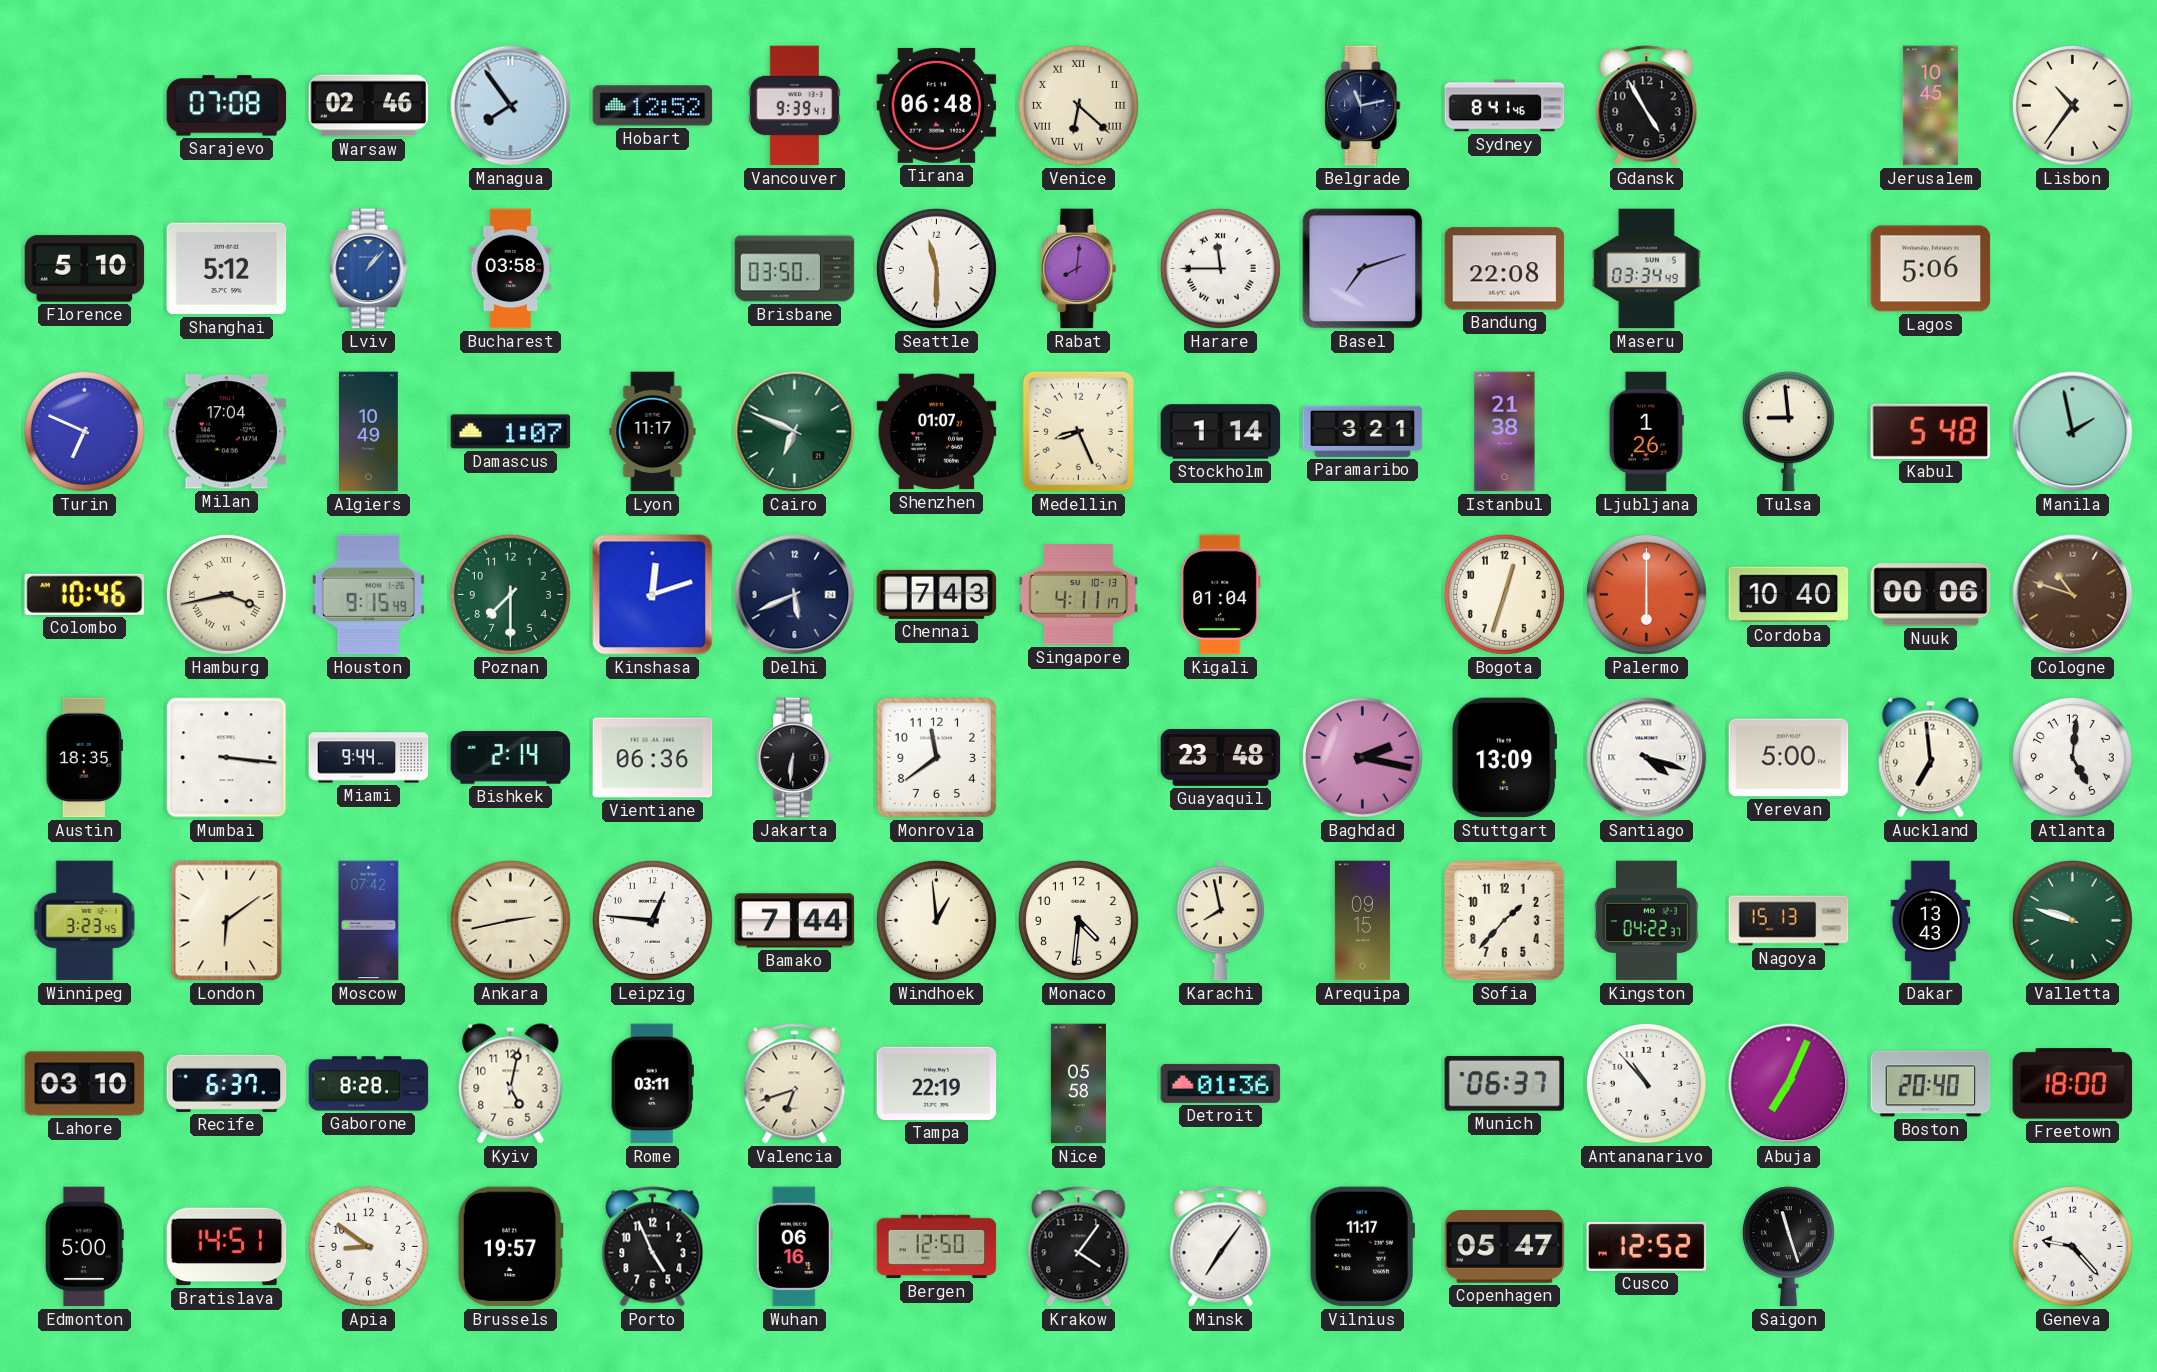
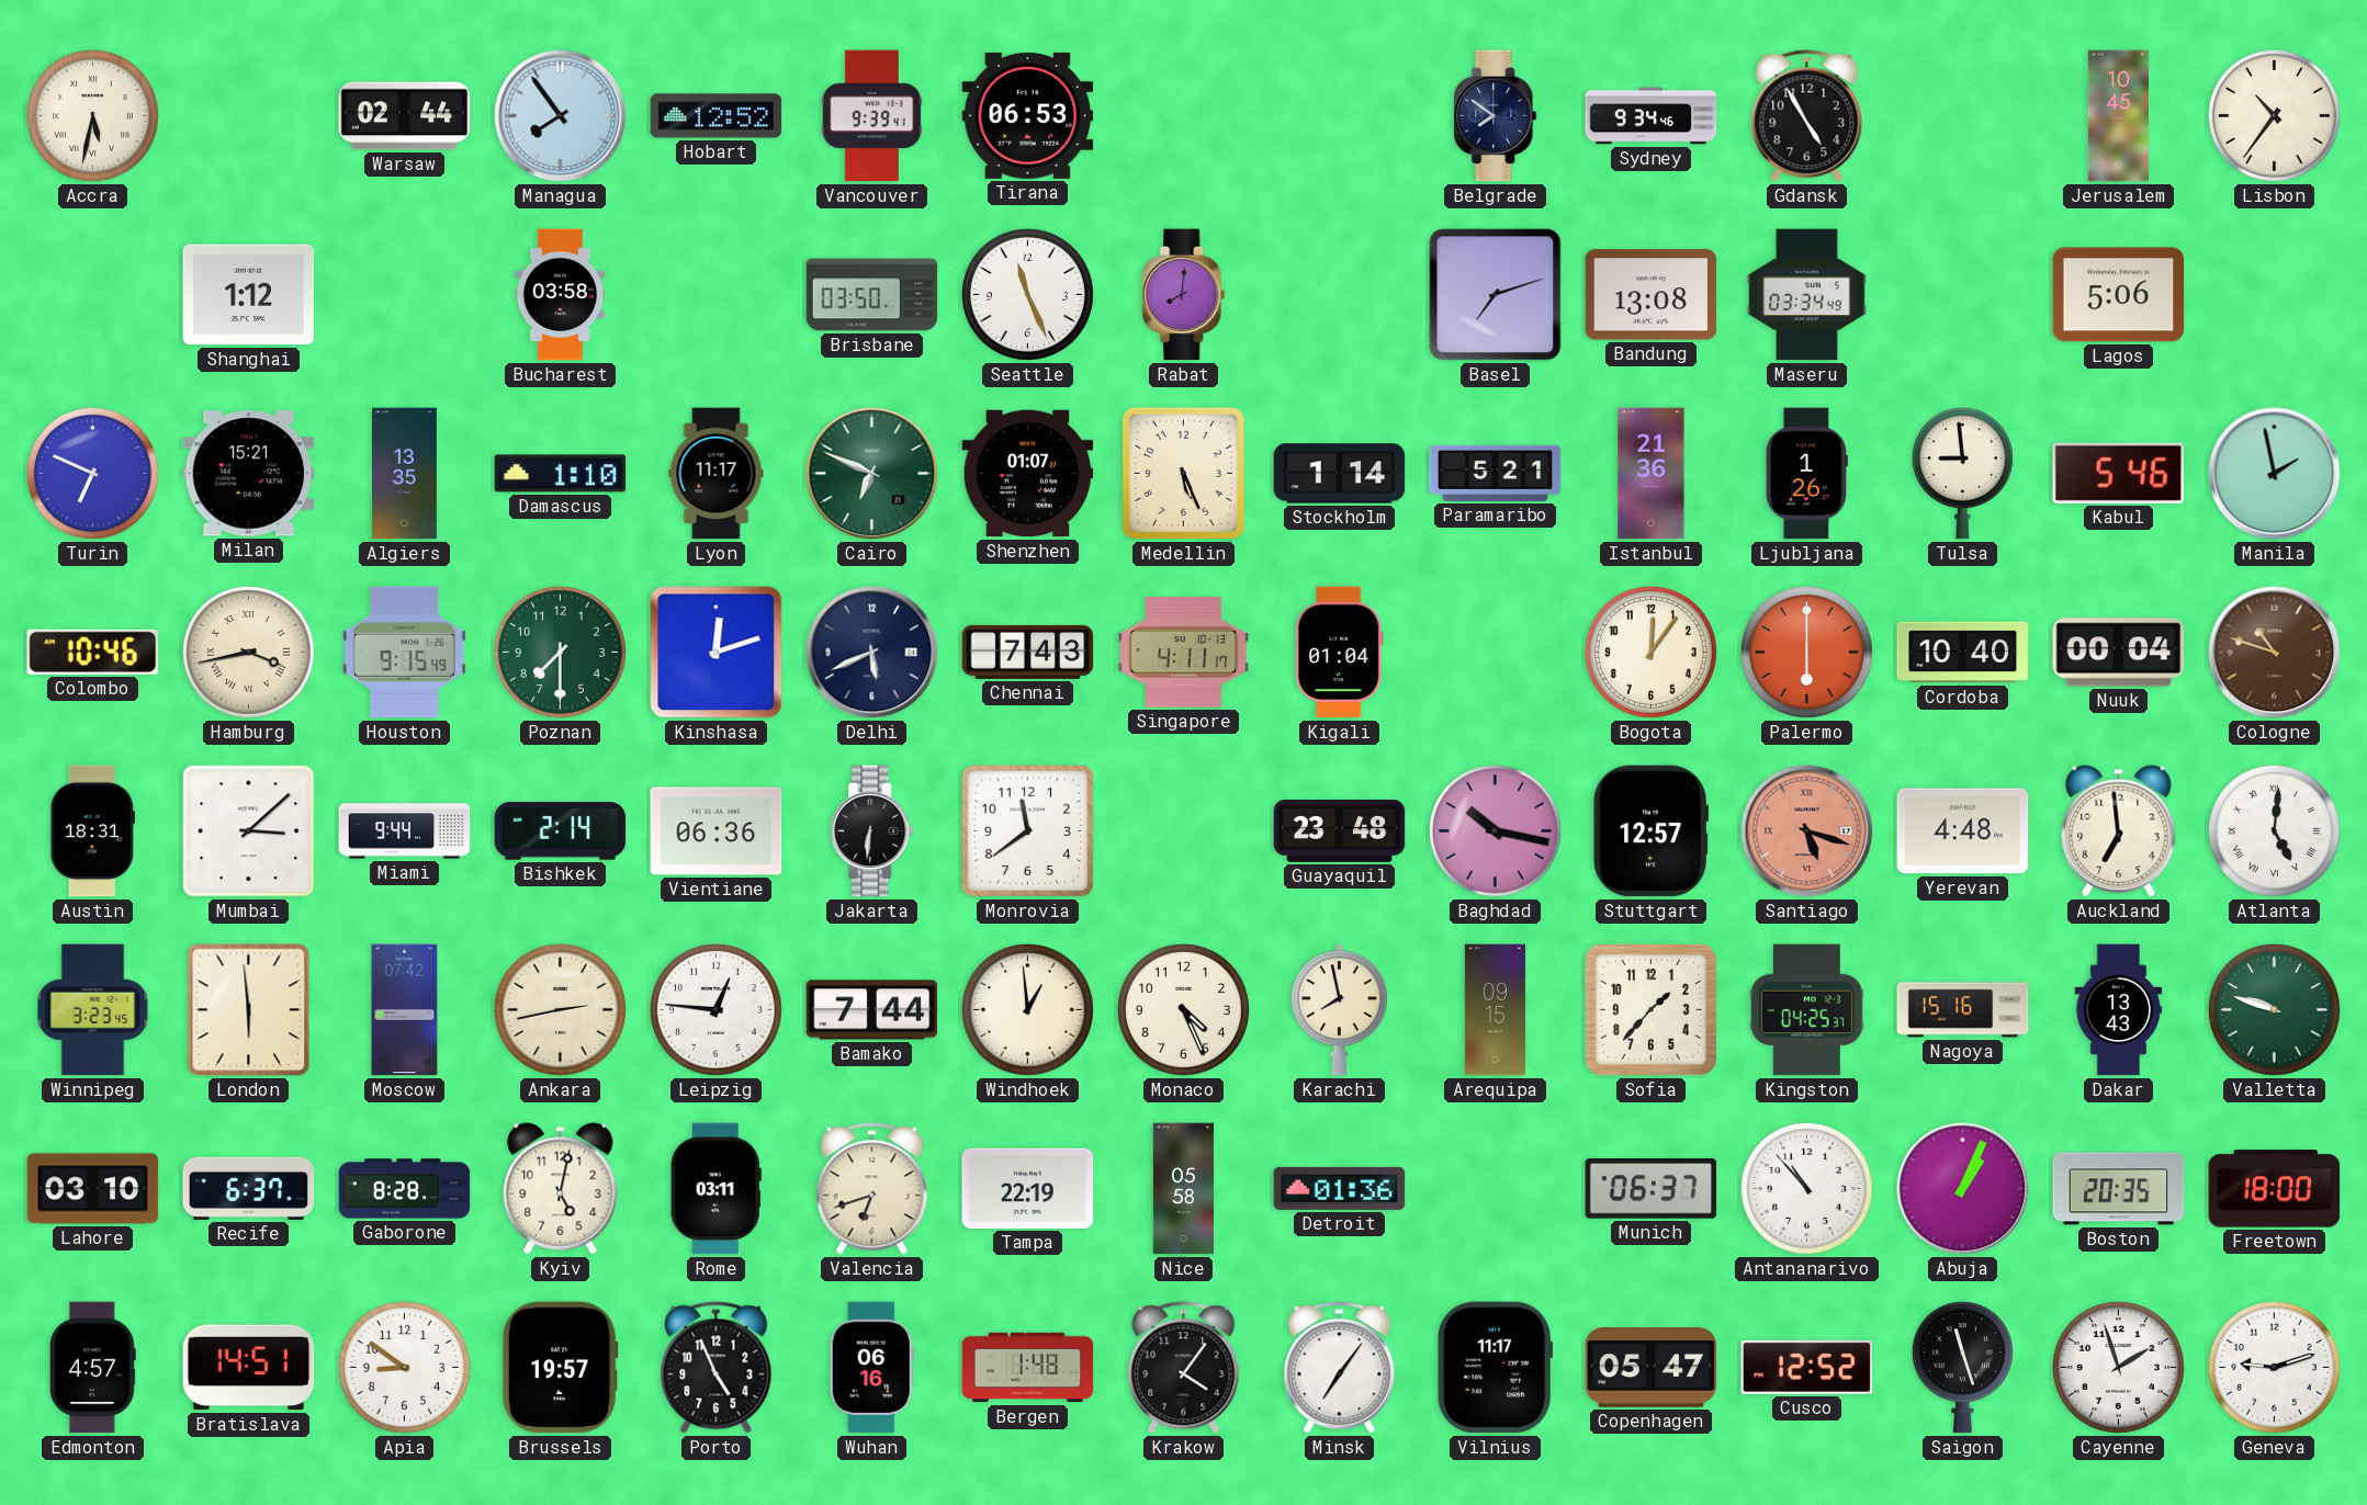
Accra: none -> 5:32 (92, 115)
Sarajevo: 07:08 -> none (227, 106)
Warsaw: 02:46 -> 02:44 (405, 116)
Tirana: 06:48 -> 06:53 (1028, 115)
Venice: 6:22 -> none (1078, 105)
Belgrade: 11:13 -> 7:51 (1496, 116)
Sydney: 8:41 -> 9:34 (1652, 116)
Florence: 5:10 -> none (85, 269)
Shanghai: 5:12 -> 1:12 (249, 295)
Lviv: 1:07 -> none (369, 269)
Seattle: 11:30 -> 11:26 (1027, 294)
Harare: 11:45 -> none (1220, 268)
Bandung: 22:08 -> 13:08 (1652, 295)
Milan: 17:04 -> 15:21 (249, 474)
Algiers: 10:49 -> 13:35 (405, 474)
Damascus: 1:07 -> 1:10 (561, 474)
Medellin: 8:26 -> 5:26 (1183, 473)
Paramaribo: 3:21 -> 5:21 (1496, 473)
Istanbul: 21:38 -> 21:36 (1652, 474)
Kabul: 5:48 -> 5:46 (2118, 473)
Bogota: 12:33 -> 12:06 (1650, 652)
Nuuk: 00:06 -> 00:04 (2119, 653)
Austin: 18:35 -> 18:31 (92, 831)
Mumbai: 3:16 -> 3:08 (249, 831)
Baghdad: 2:17 -> 10:17 (1495, 830)
Stuttgart: 13:09 -> 12:57 (1650, 831)
Santiago: 4:18 -> 5:18 (1807, 831)
Santiago dial: white -> salmon (1807, 831)
Yerevan: 5:00 -> 4:48 (1963, 831)
Atlanta numerals: Arabic -> Roman (2274, 830)
London: 6:09 -> 5:59 (249, 1010)
Monaco: 4:31 -> 4:26 (1183, 1009)
Kingston: 04:22 -> 04:25 (1806, 1010)
Nagoya: 15:13 -> 15:16 (1963, 1010)
Abuja: 7:04 -> 1:04 (1963, 1189)
Boston: 20:40 -> 20:35 (2119, 1189)
Edmonton: 5:00 -> 4:57 (92, 1368)
Bergen: 12:50 -> 1:48 (1028, 1368)
Cayenne: none -> 1:57 (2118, 1367)
Geneva: 9:23 -> 9:12 (2274, 1367)
